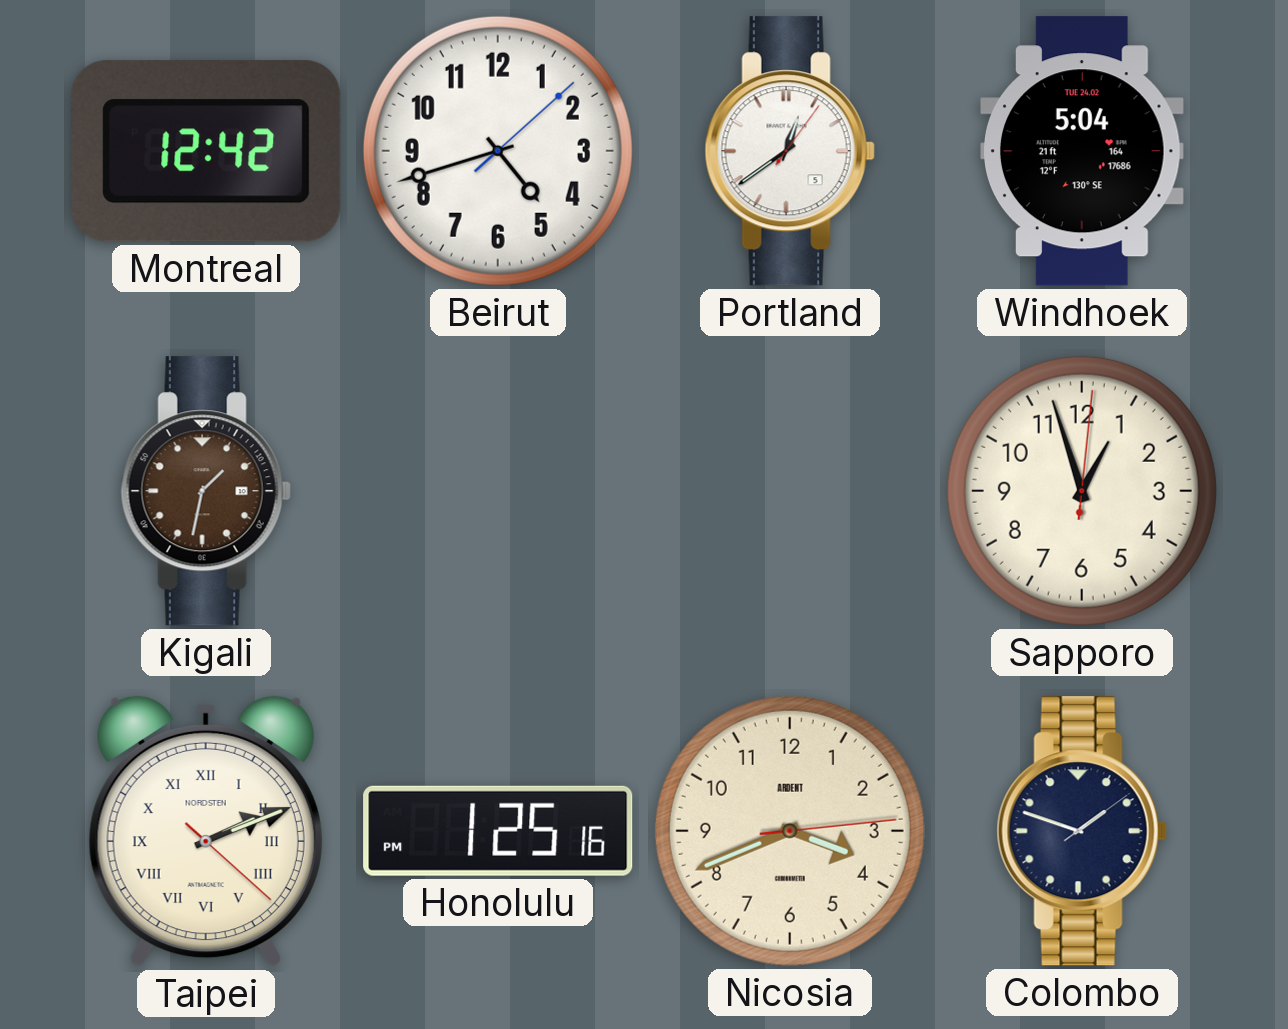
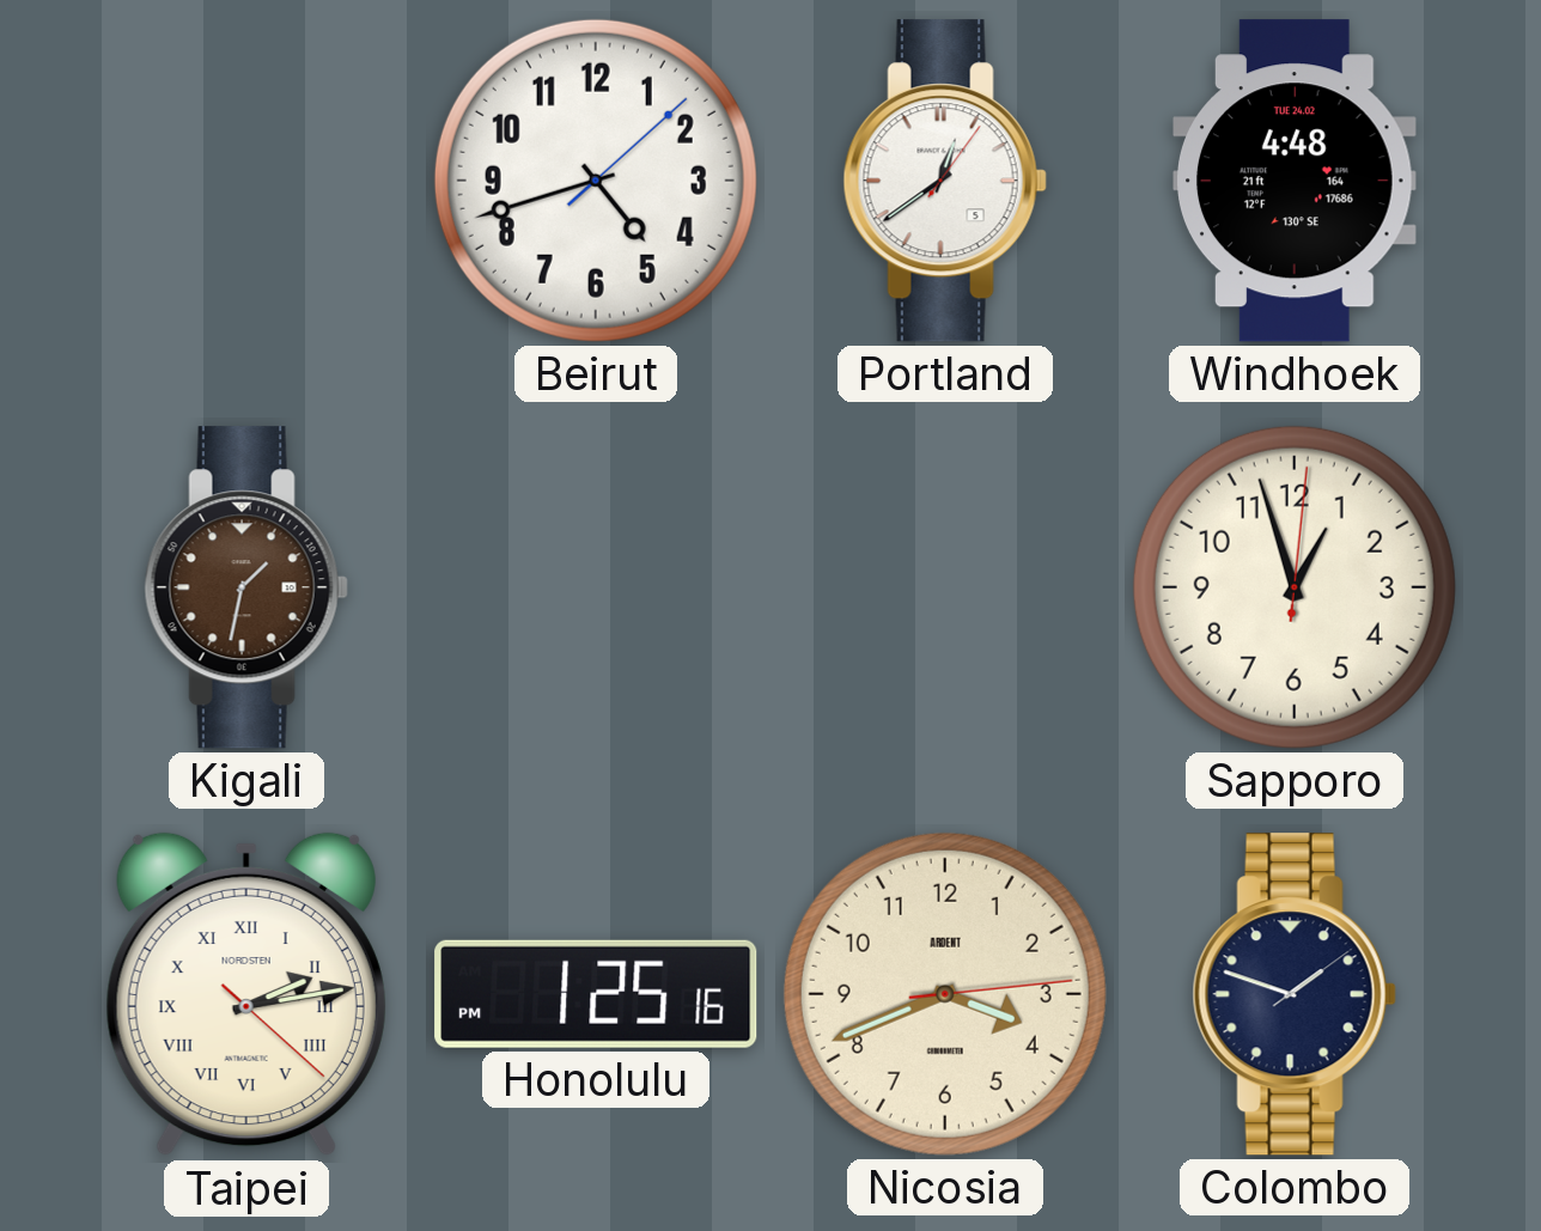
Montreal: 12:42 -> none (206, 151)
Windhoek: 5:04 -> 4:48 (1296, 181)
Taipei: 2:11 -> 2:13 (246, 994)
